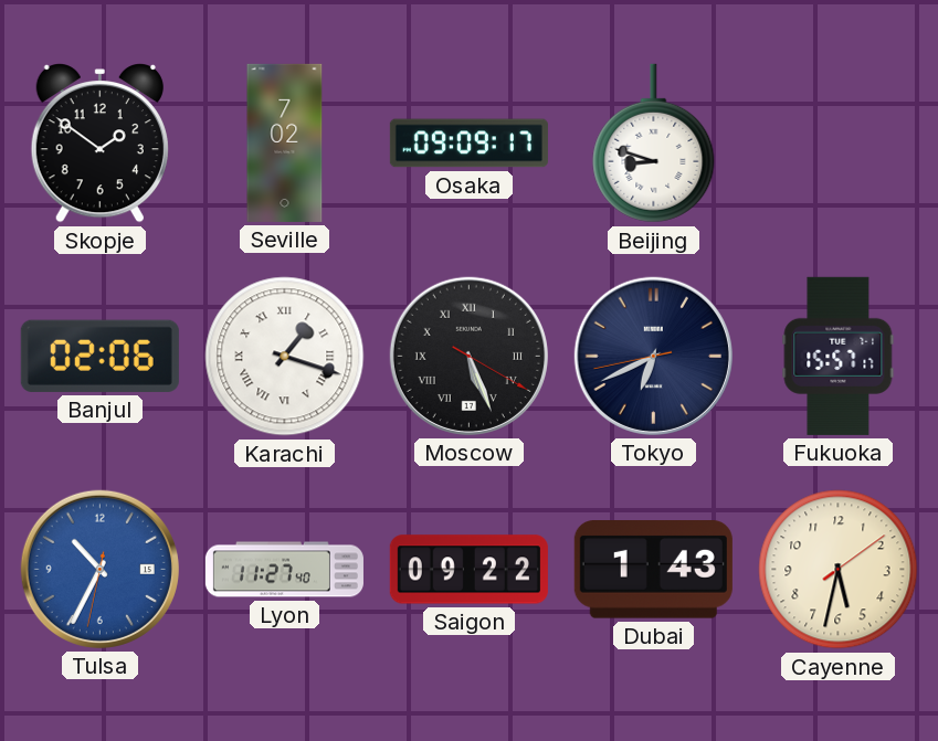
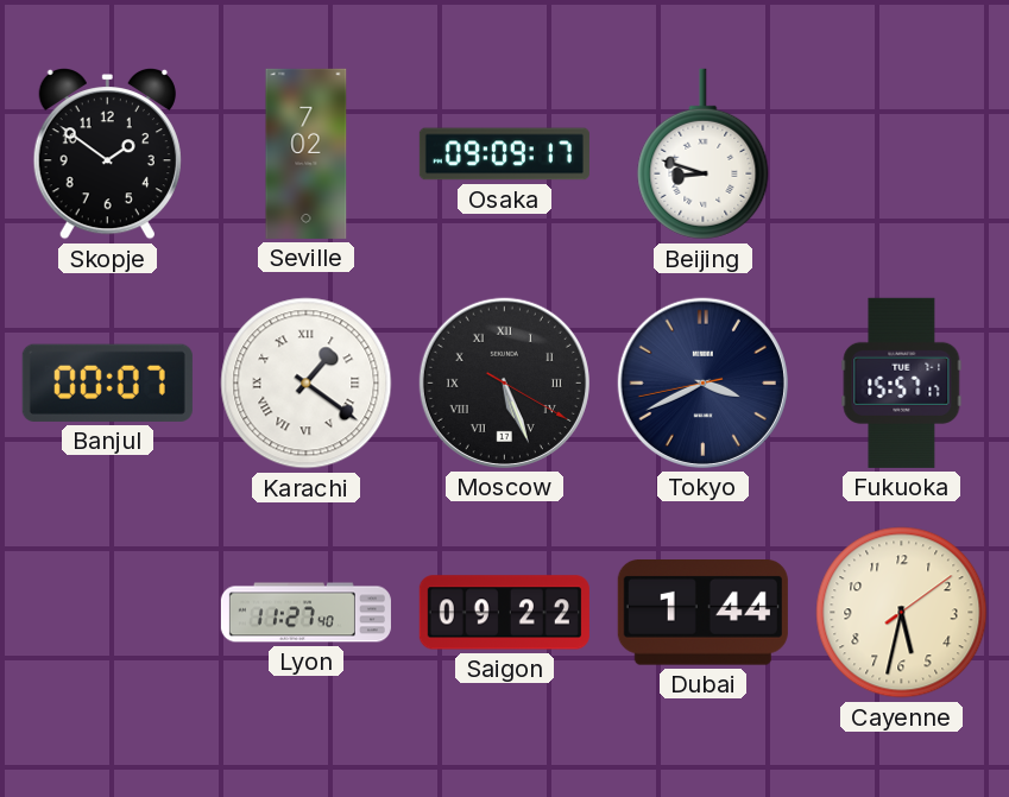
Banjul: 02:06 -> 00:07 (107, 382)
Karachi: 1:18 -> 1:21 (307, 384)
Tokyo: 6:40 -> 3:40 (702, 382)
Tulsa: 10:34 -> none (99, 569)
Dubai: 1:43 -> 1:44 (702, 613)
